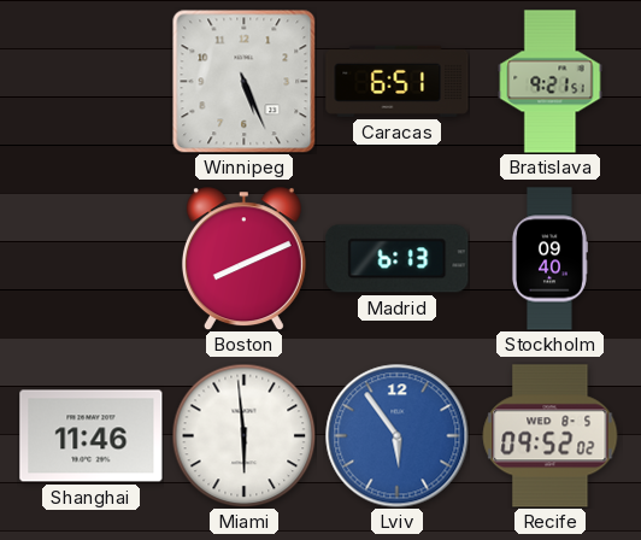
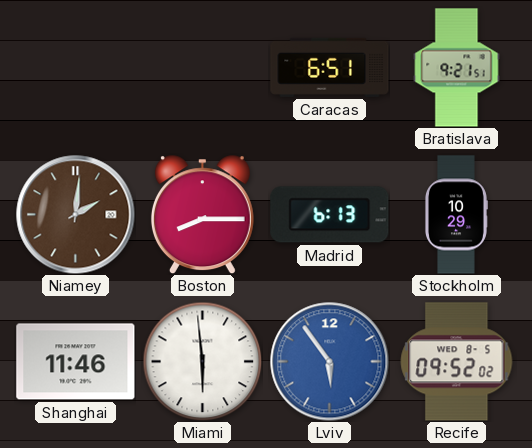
Winnipeg: 5:26 -> none (243, 81)
Niamey: none -> 2:01 (76, 215)
Boston: 8:11 -> 8:15 (202, 215)
Stockholm: 09:40 -> 10:29 (456, 215)
